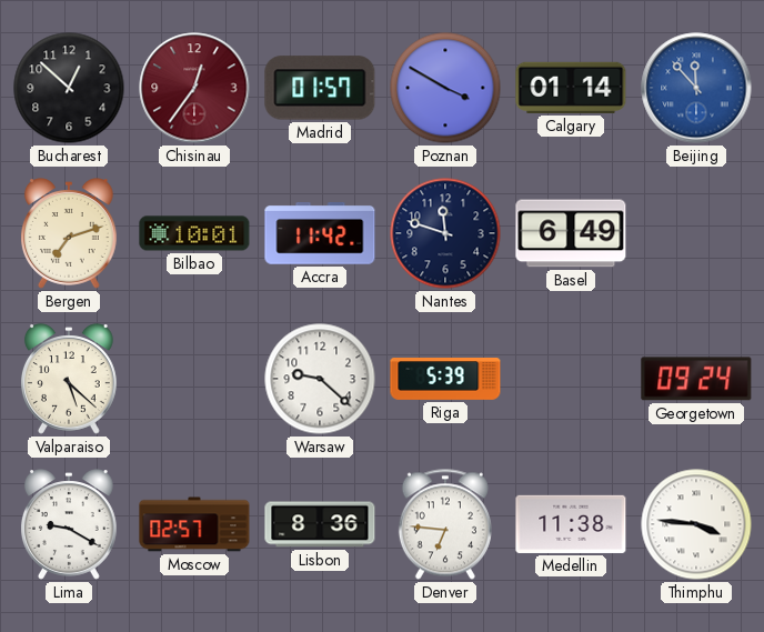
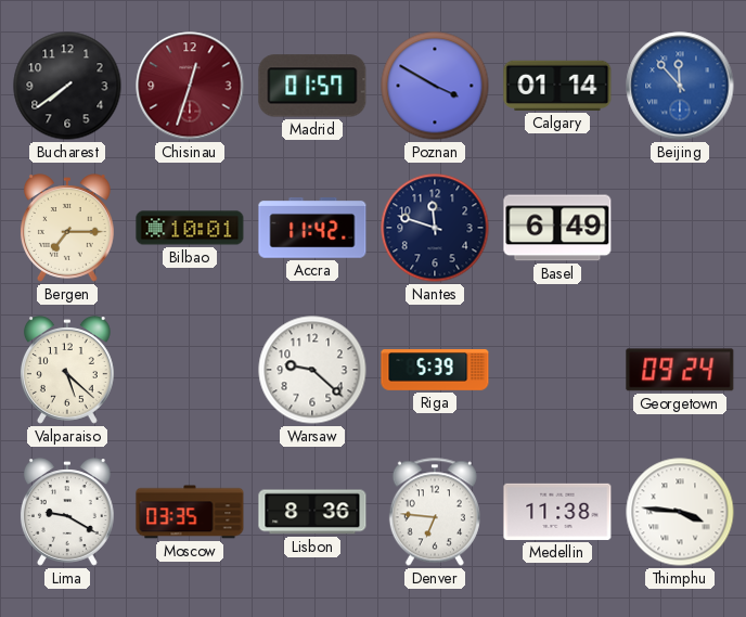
Bucharest: 12:52 -> 7:39 (67, 86)
Chisinau: 12:36 -> 12:33 (190, 86)
Bergen: 7:12 -> 7:15 (67, 228)
Moscow: 02:57 -> 03:35 (190, 512)
